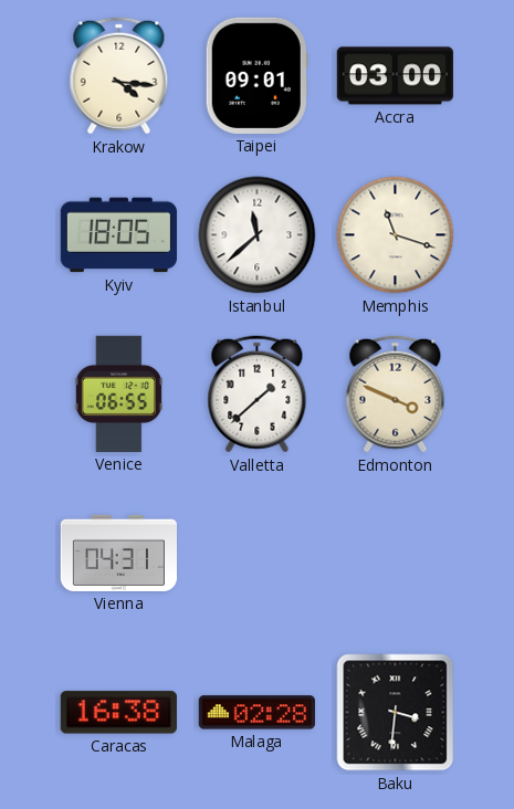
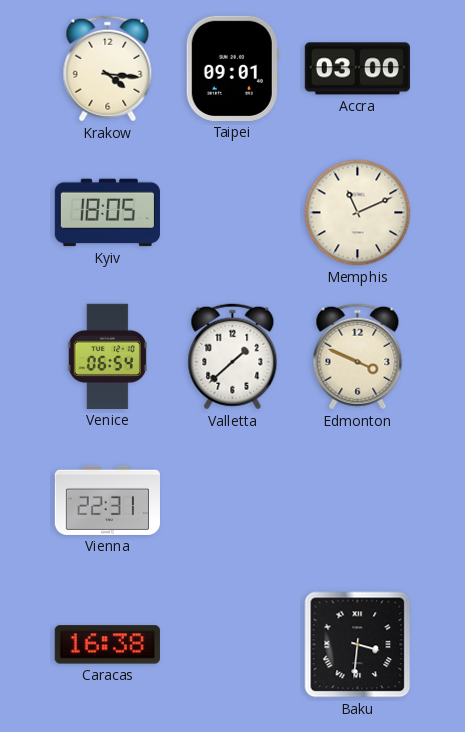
Istanbul: 11:38 -> none (258, 235)
Memphis: 11:18 -> 11:11 (358, 213)
Venice: 06:55 -> 06:54 (107, 356)
Vienna: 04:31 -> 22:31 (107, 500)
Malaga: 02:28 -> none (256, 713)
